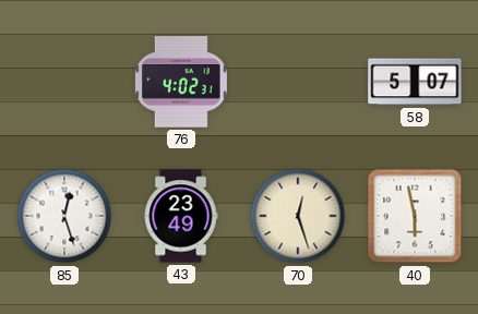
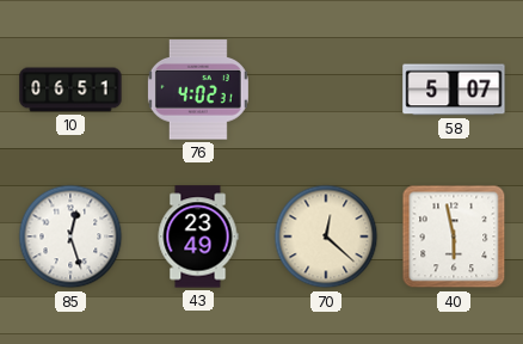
10: none -> 06:51 (70, 90)
70: 12:27 -> 12:22 (326, 236)
